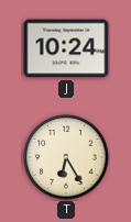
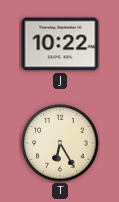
J: 10:24 -> 10:22 (60, 44)
